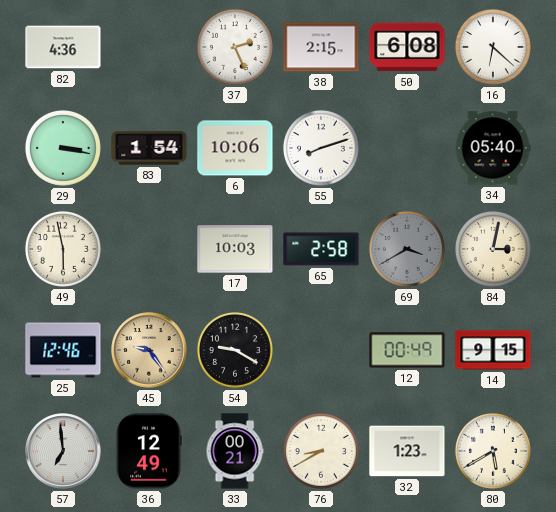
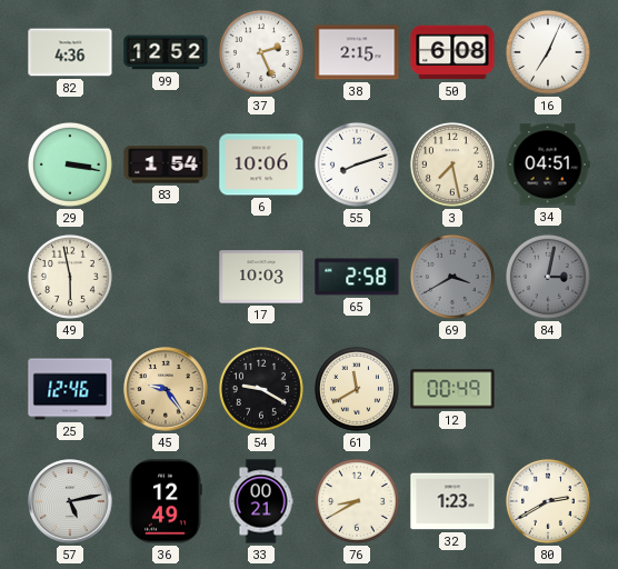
99: none -> 12:52 (166, 52)
16: 6:22 -> 7:04 (548, 52)
3: none -> 7:28 (452, 164)
34: 05:40 -> 04:51 (548, 164)
84 dial: cream -> grey (548, 277)
61: none -> 11:40 (357, 389)
14: 9:15 -> none (493, 350)
57: 6:59 -> 5:13 (70, 501)
80: 5:40 -> 2:40 (548, 501)
